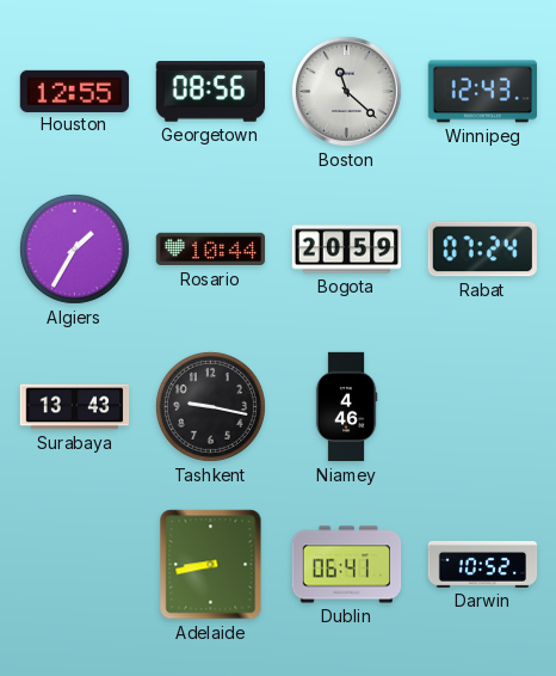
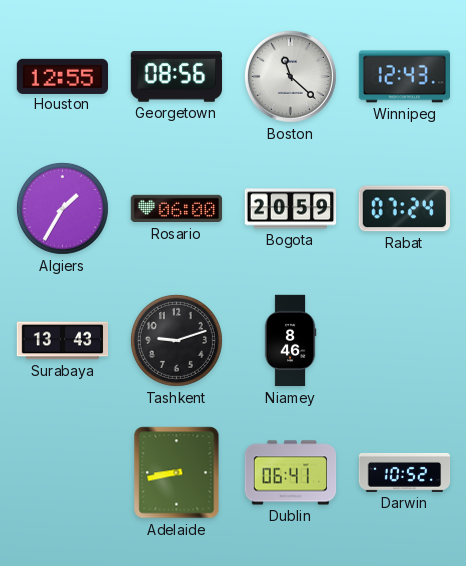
Rosario: 10:44 -> 06:00 (177, 209)
Tashkent: 9:17 -> 9:12 (176, 340)
Niamey: 4:46 -> 8:46 (290, 341)
